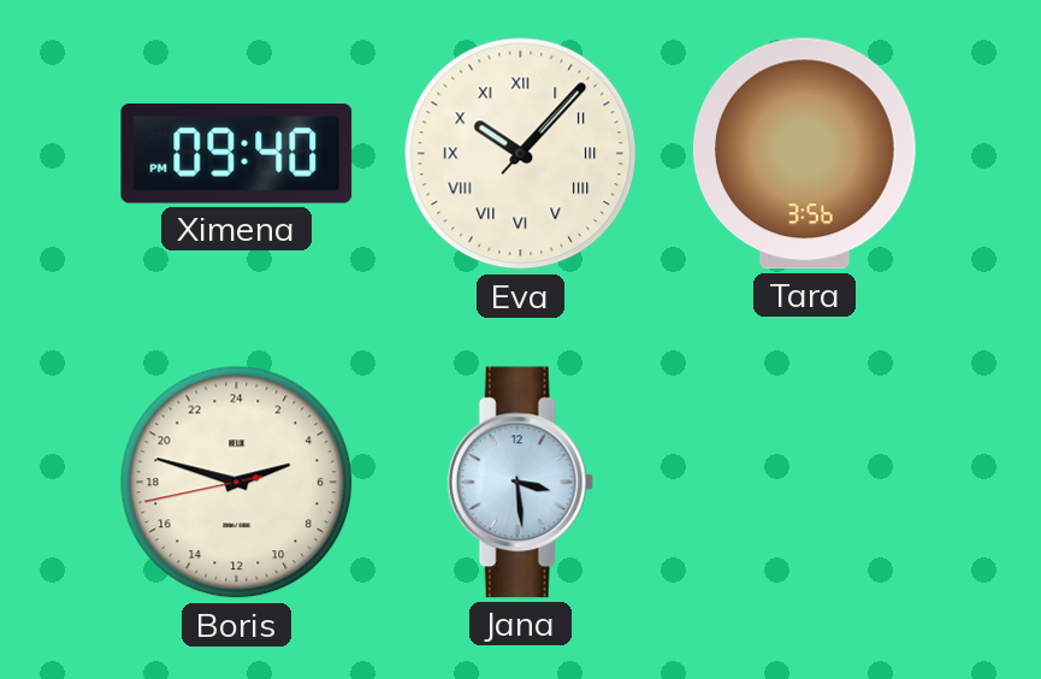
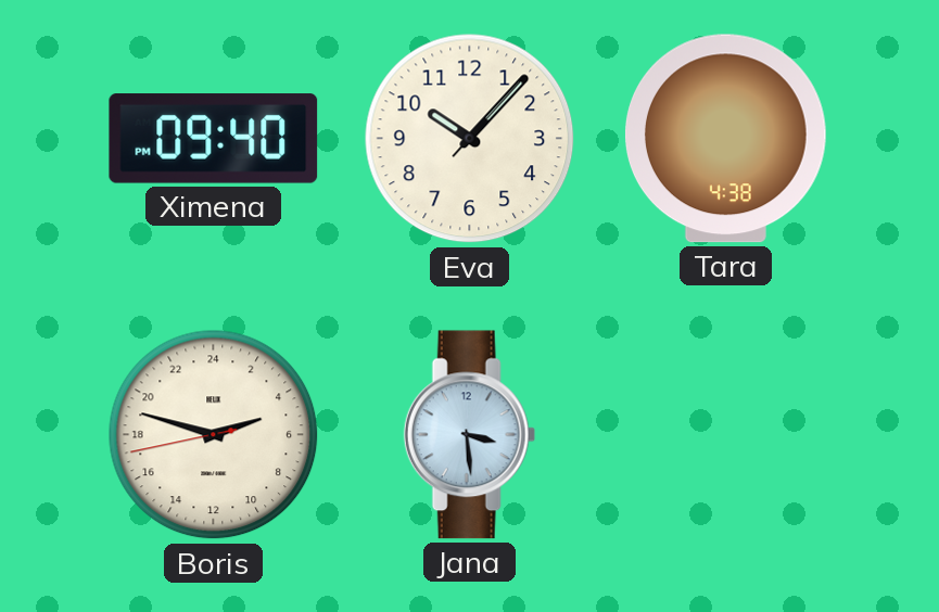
Eva numerals: Roman -> Arabic (470, 139)
Tara: 3:56 -> 4:38 (725, 139)
